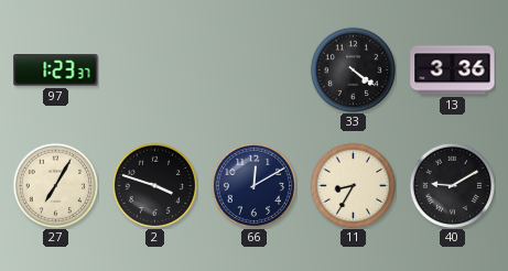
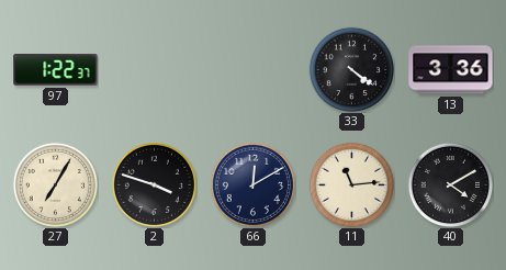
97: 1:23 -> 1:22 (56, 70)
11: 8:35 -> 11:14 (351, 184)
40: 9:10 -> 4:10 (450, 184)
